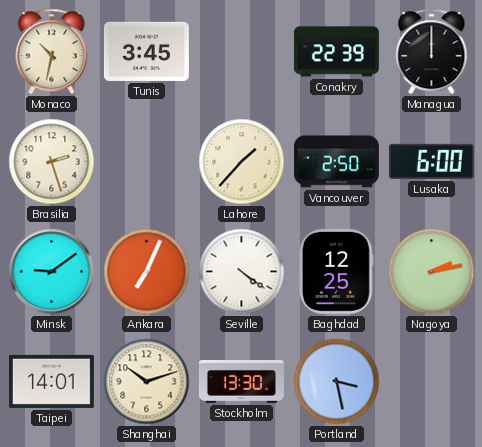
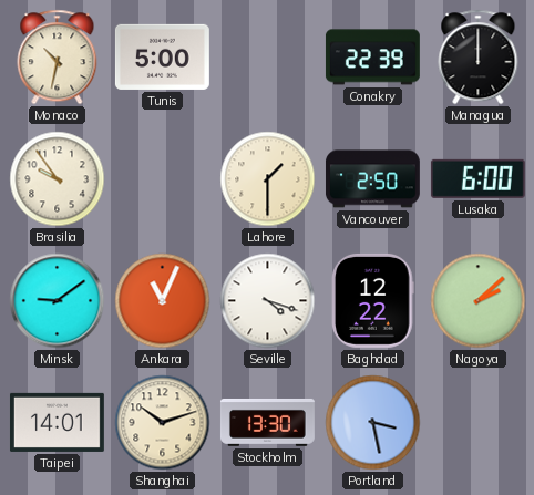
Tunis: 3:45 -> 5:00 (162, 56)
Brasilia: 2:27 -> 9:54 (58, 179)
Lahore: 1:37 -> 1:30 (268, 179)
Ankara: 7:04 -> 11:04 (163, 301)
Seville: 4:21 -> 4:18 (268, 301)
Baghdad: 12:25 -> 12:22 (373, 300)
Nagoya: 2:13 -> 2:08 (479, 301)
